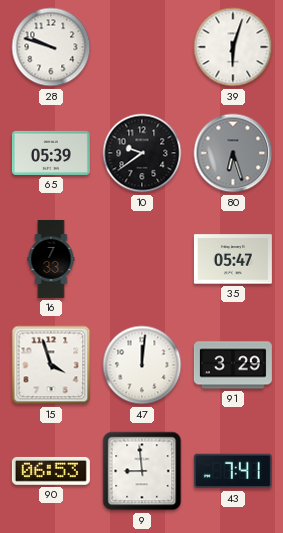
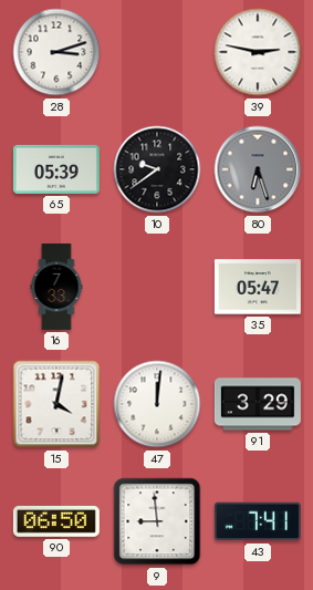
28: 9:48 -> 3:12 (56, 52)
39: 6:03 -> 2:47 (258, 52)
15: 3:57 -> 4:02 (56, 404)
90: 06:53 -> 06:50 (56, 521)
